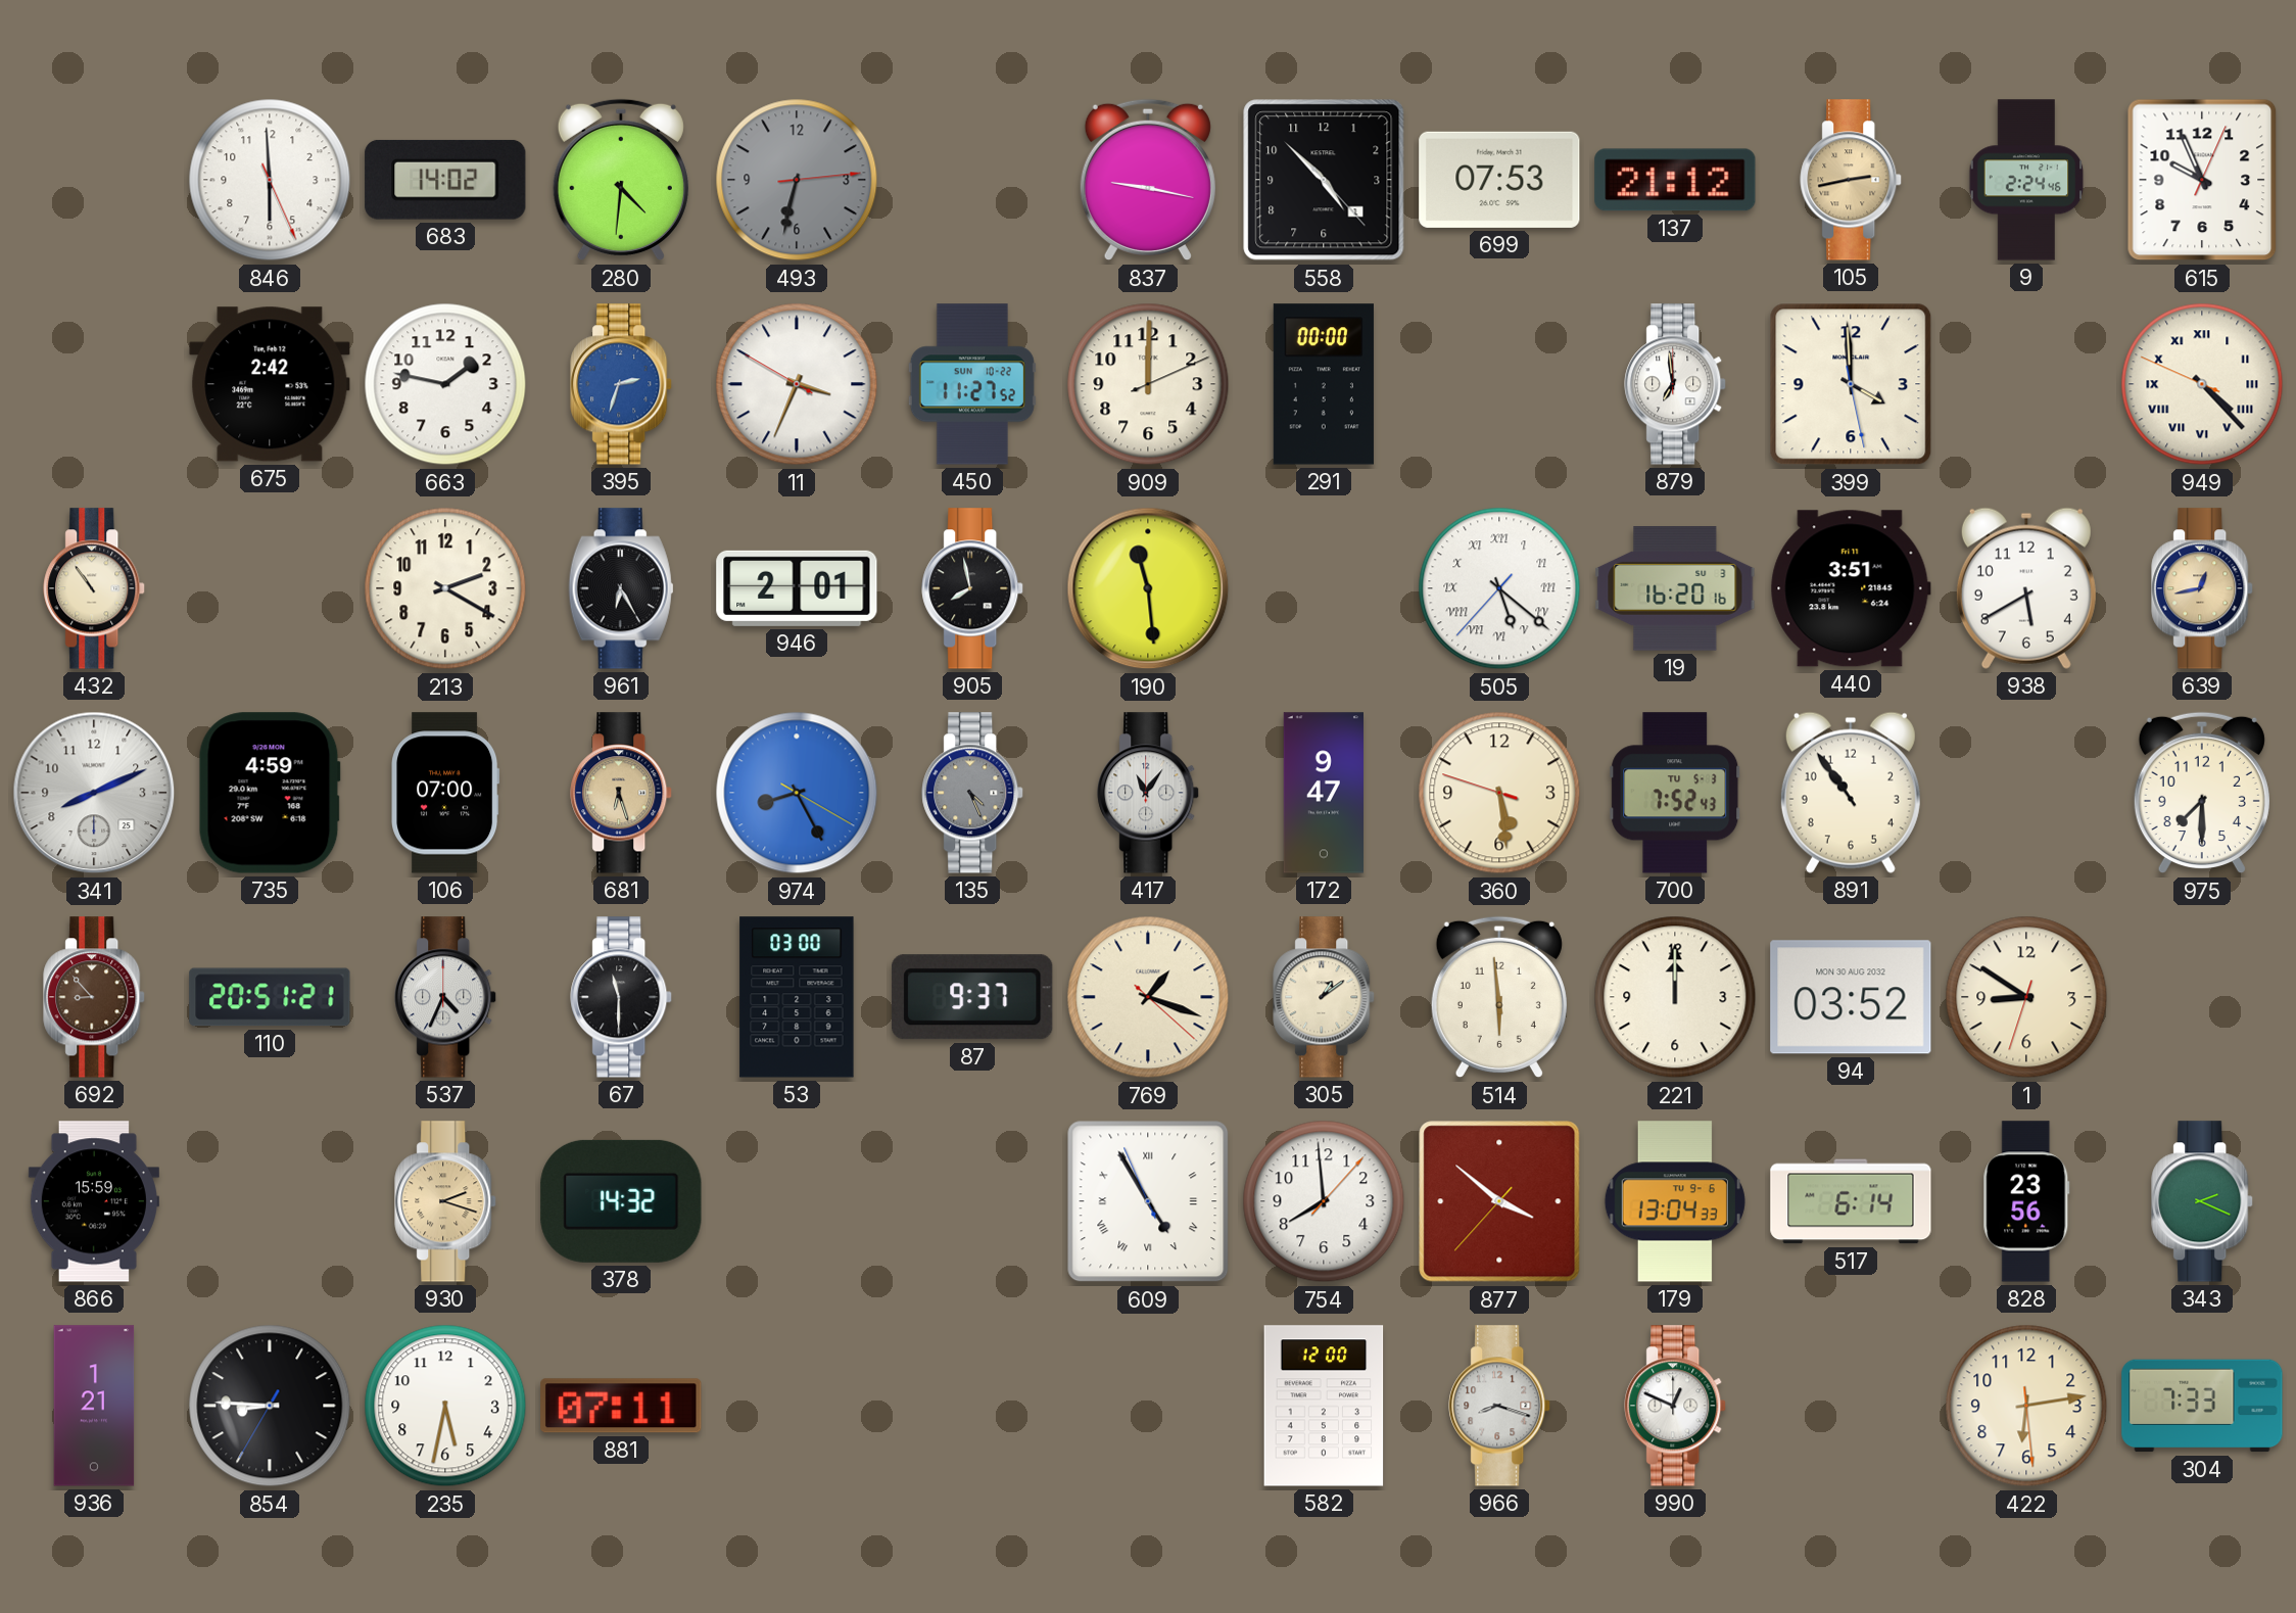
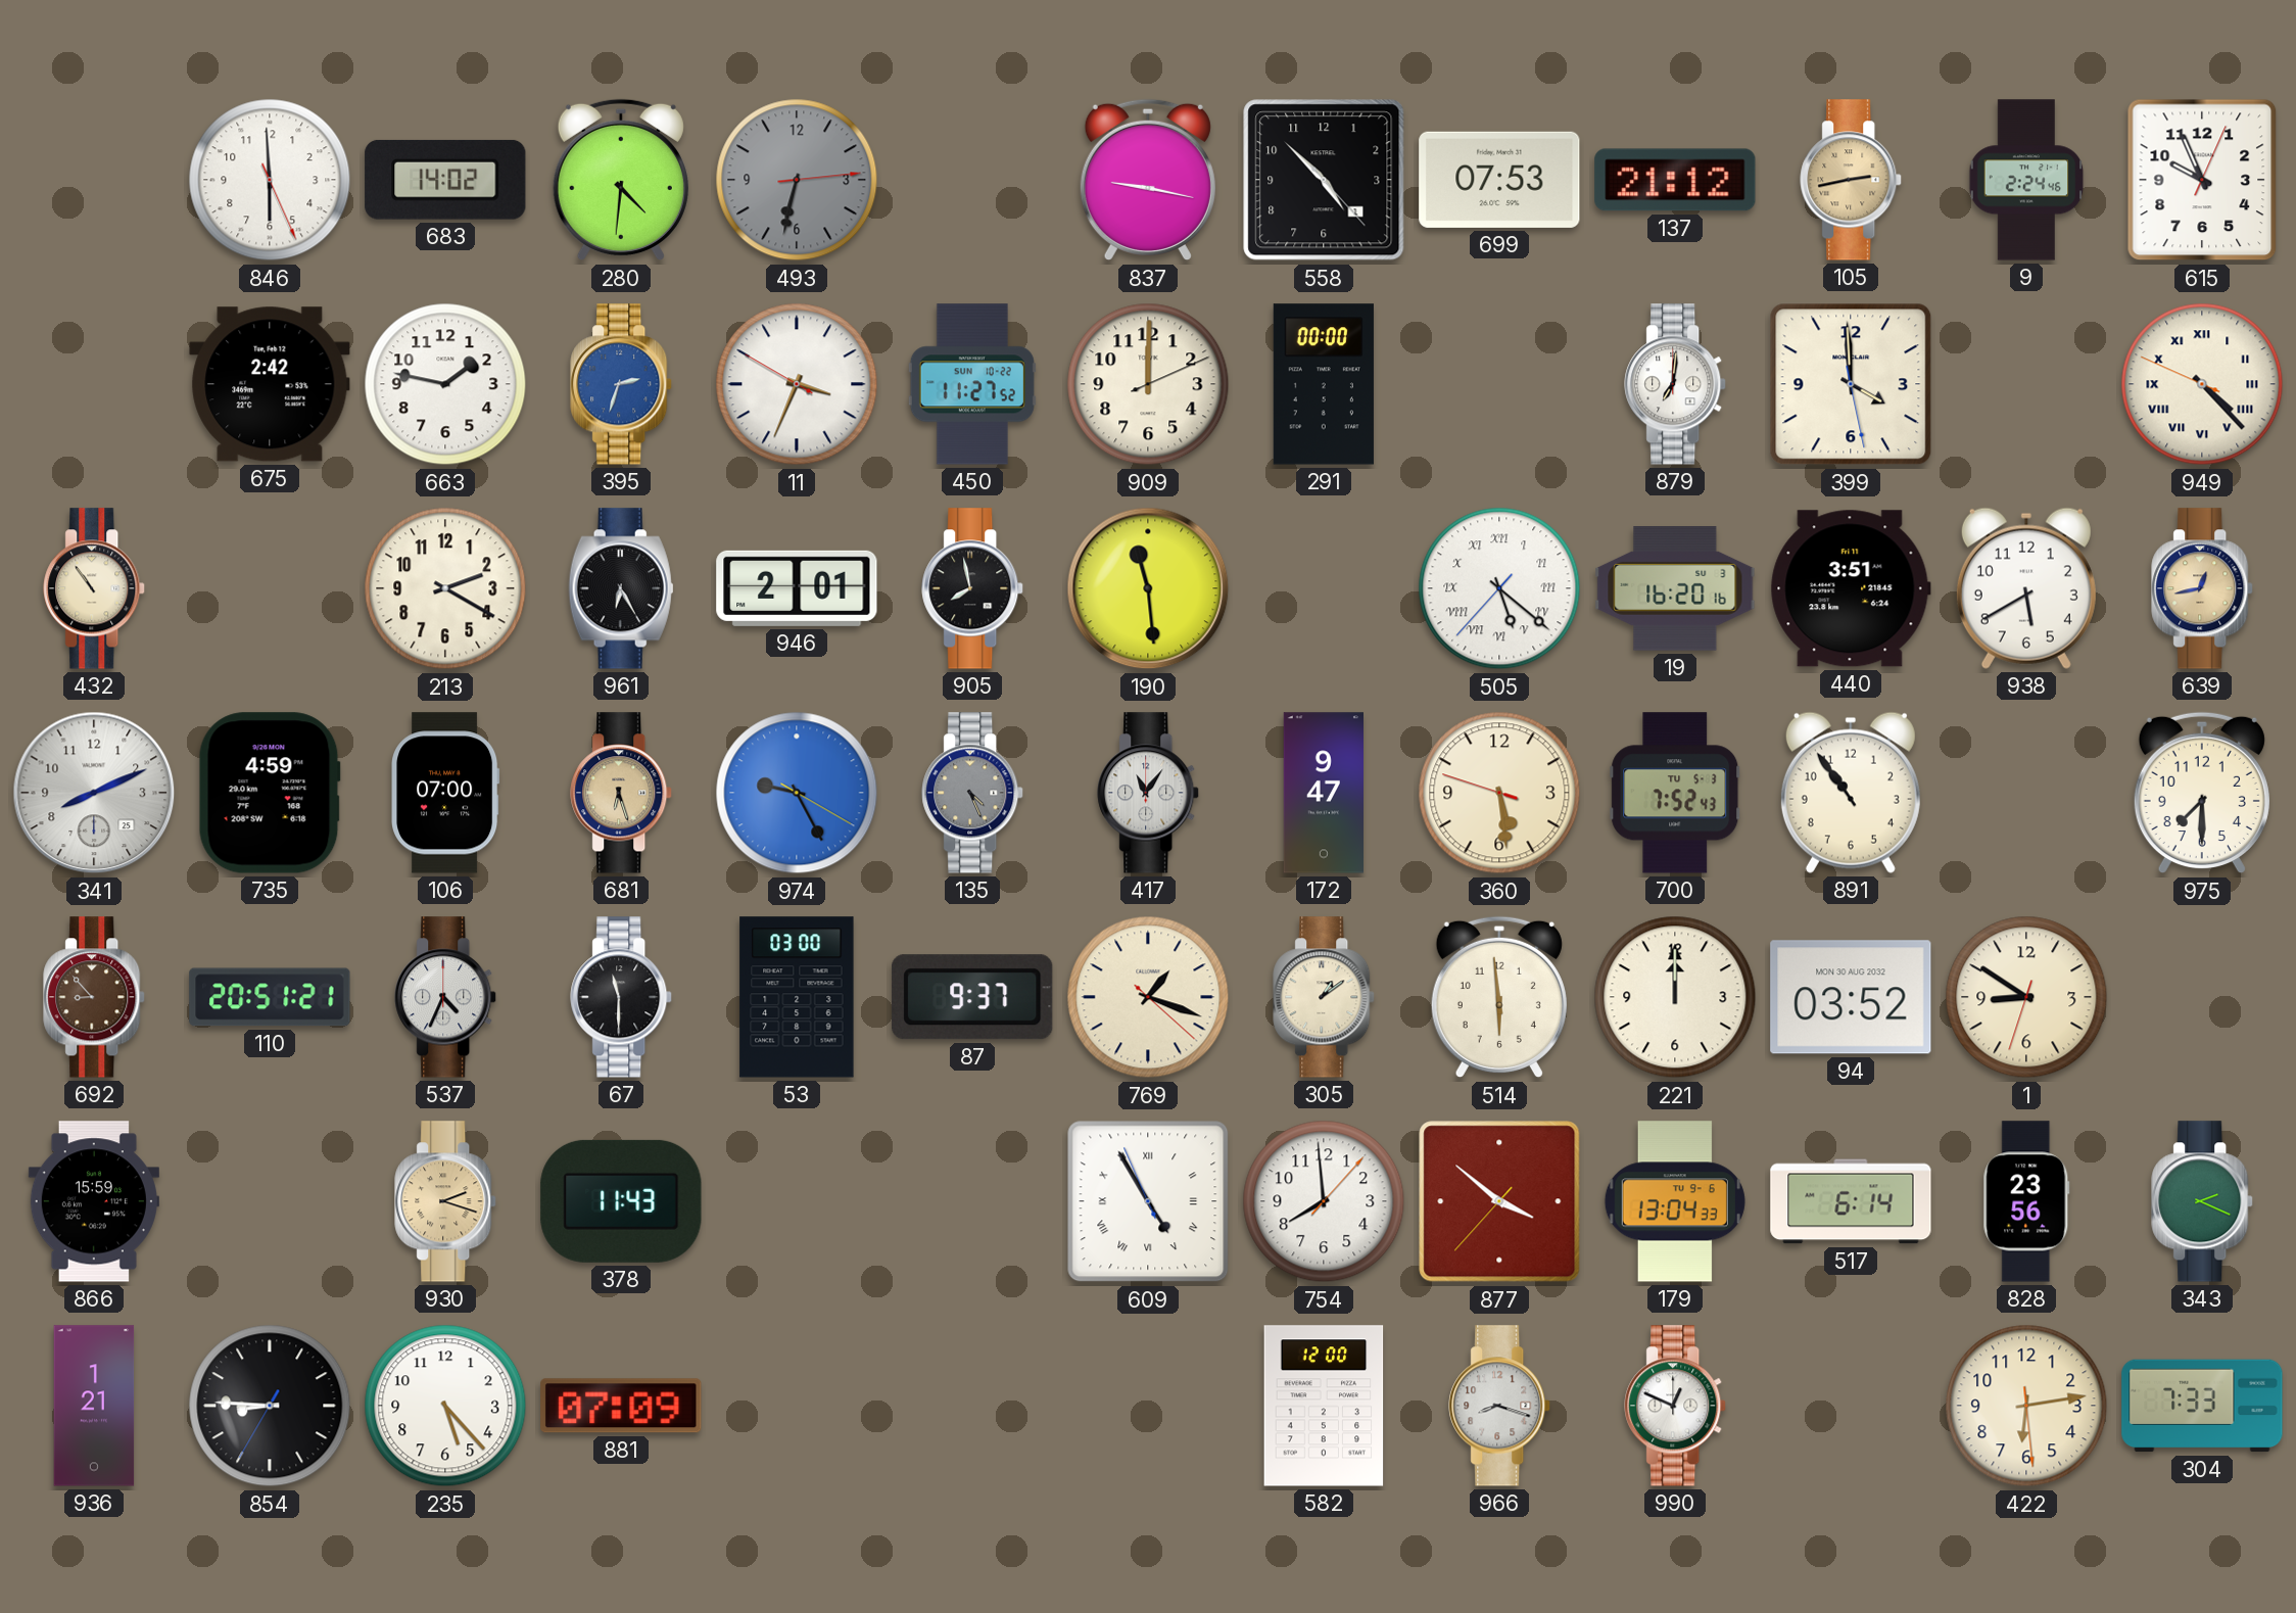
879: 6:59 -> 7:01 (1676, 384)
974: 8:25 -> 9:25 (797, 793)
378: 14:32 -> 11:43 (621, 1201)
235: 5:32 -> 5:23 (445, 1406)
881: 07:11 -> 07:09 (621, 1406)
